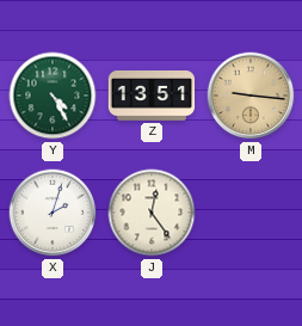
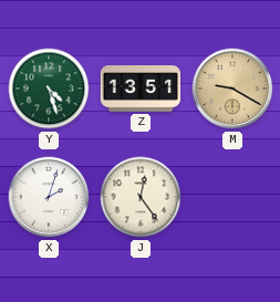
Y: 4:25 -> 4:27 (49, 88)
M: 9:16 -> 9:20 (232, 88)
